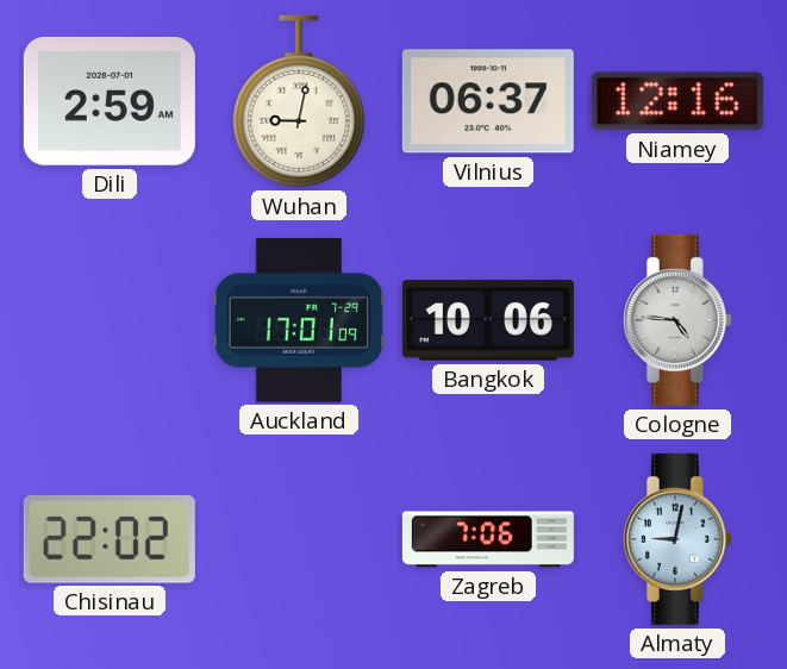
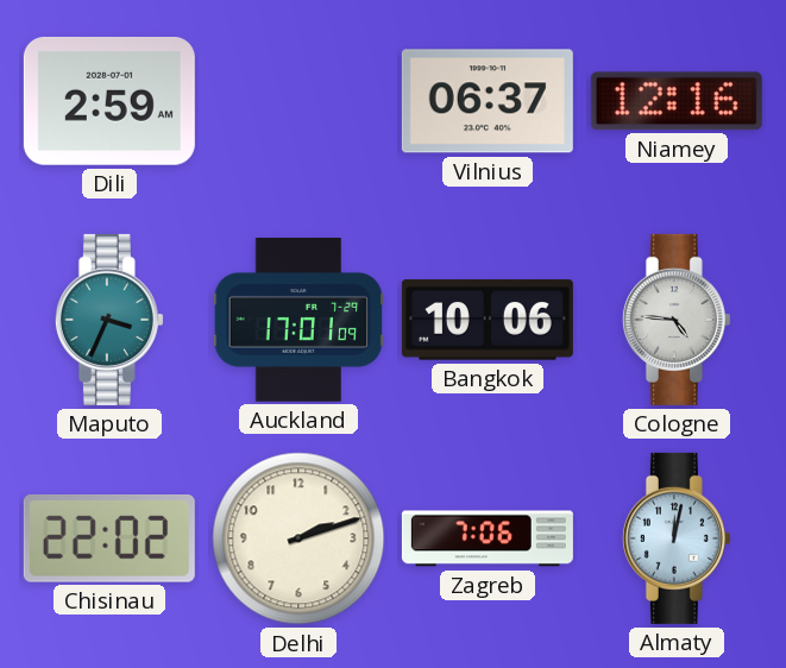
Wuhan: 9:02 -> none (299, 101)
Maputo: none -> 3:34 (109, 320)
Delhi: none -> 2:12 (298, 538)
Almaty: 9:02 -> 12:02 (677, 538)
